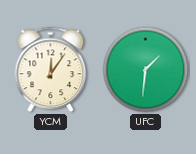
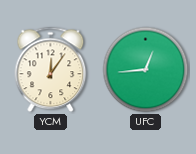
UFC: 1:31 -> 12:44 (146, 70)
